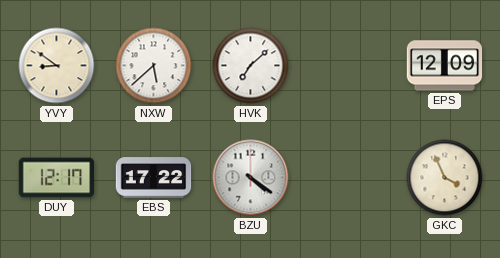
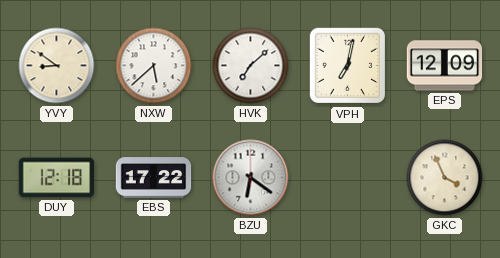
VPH: none -> 7:02 (348, 66)
DUY: 12:17 -> 12:18 (57, 178)
BZU: 4:21 -> 6:21 (251, 178)
